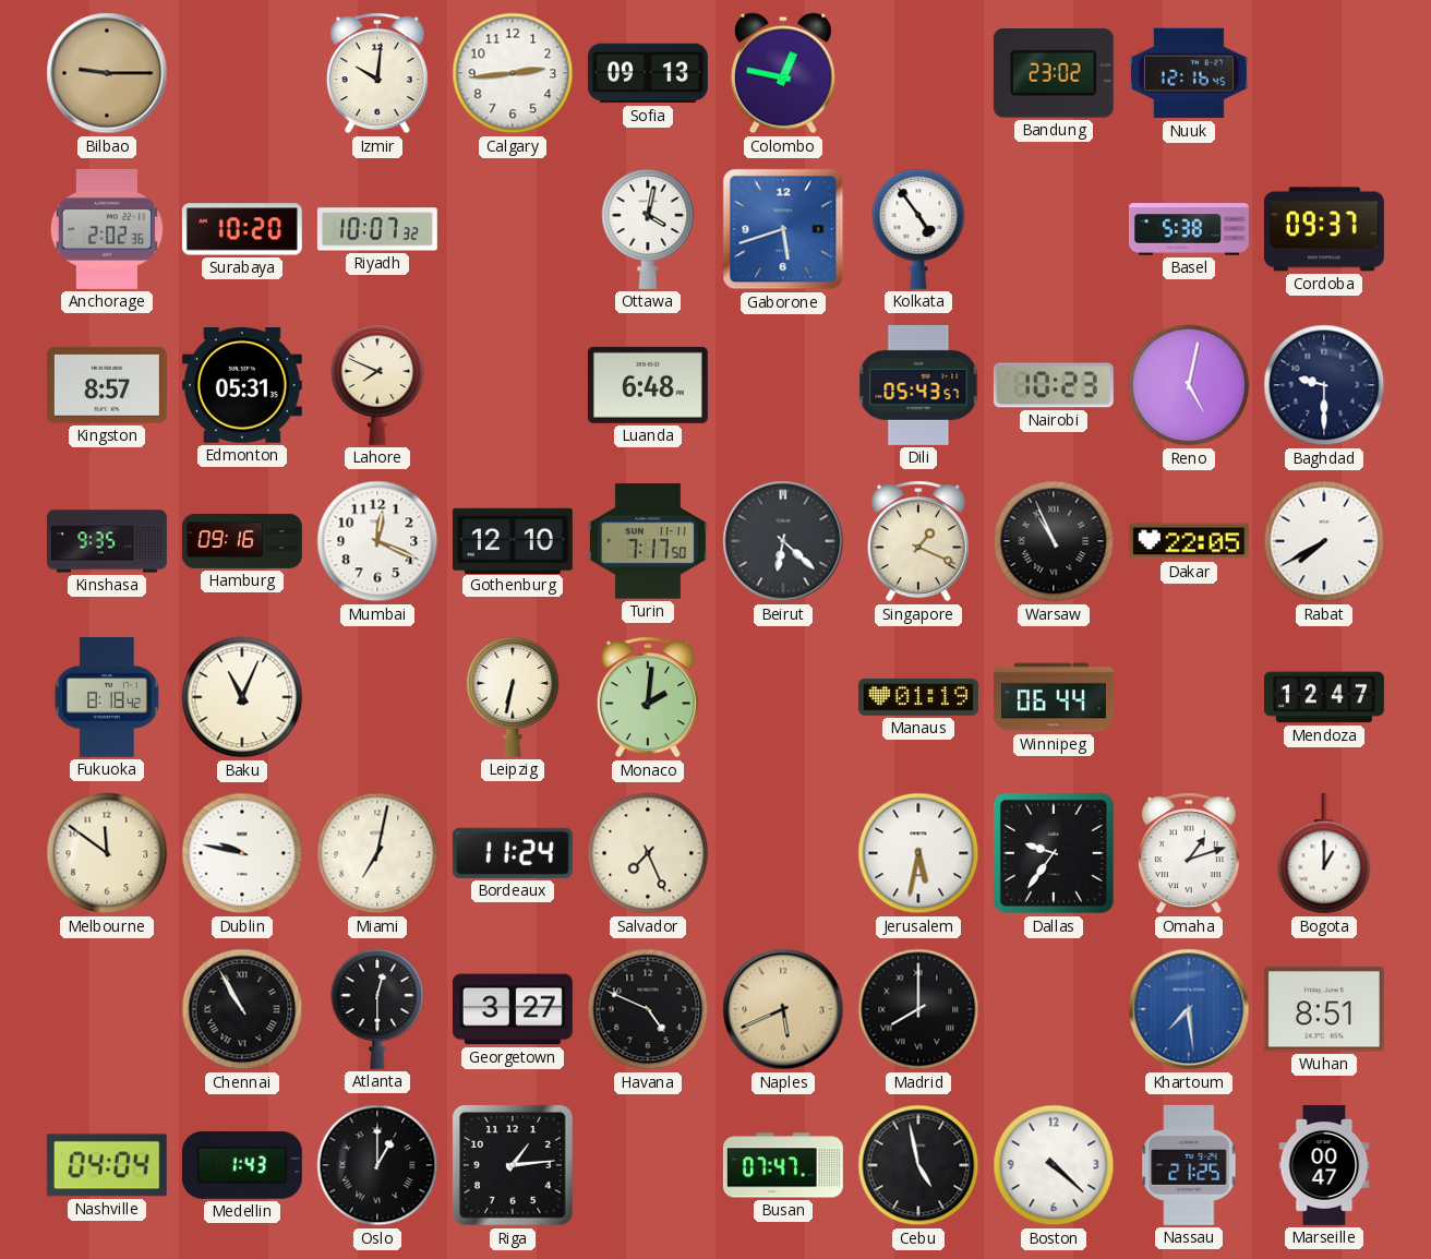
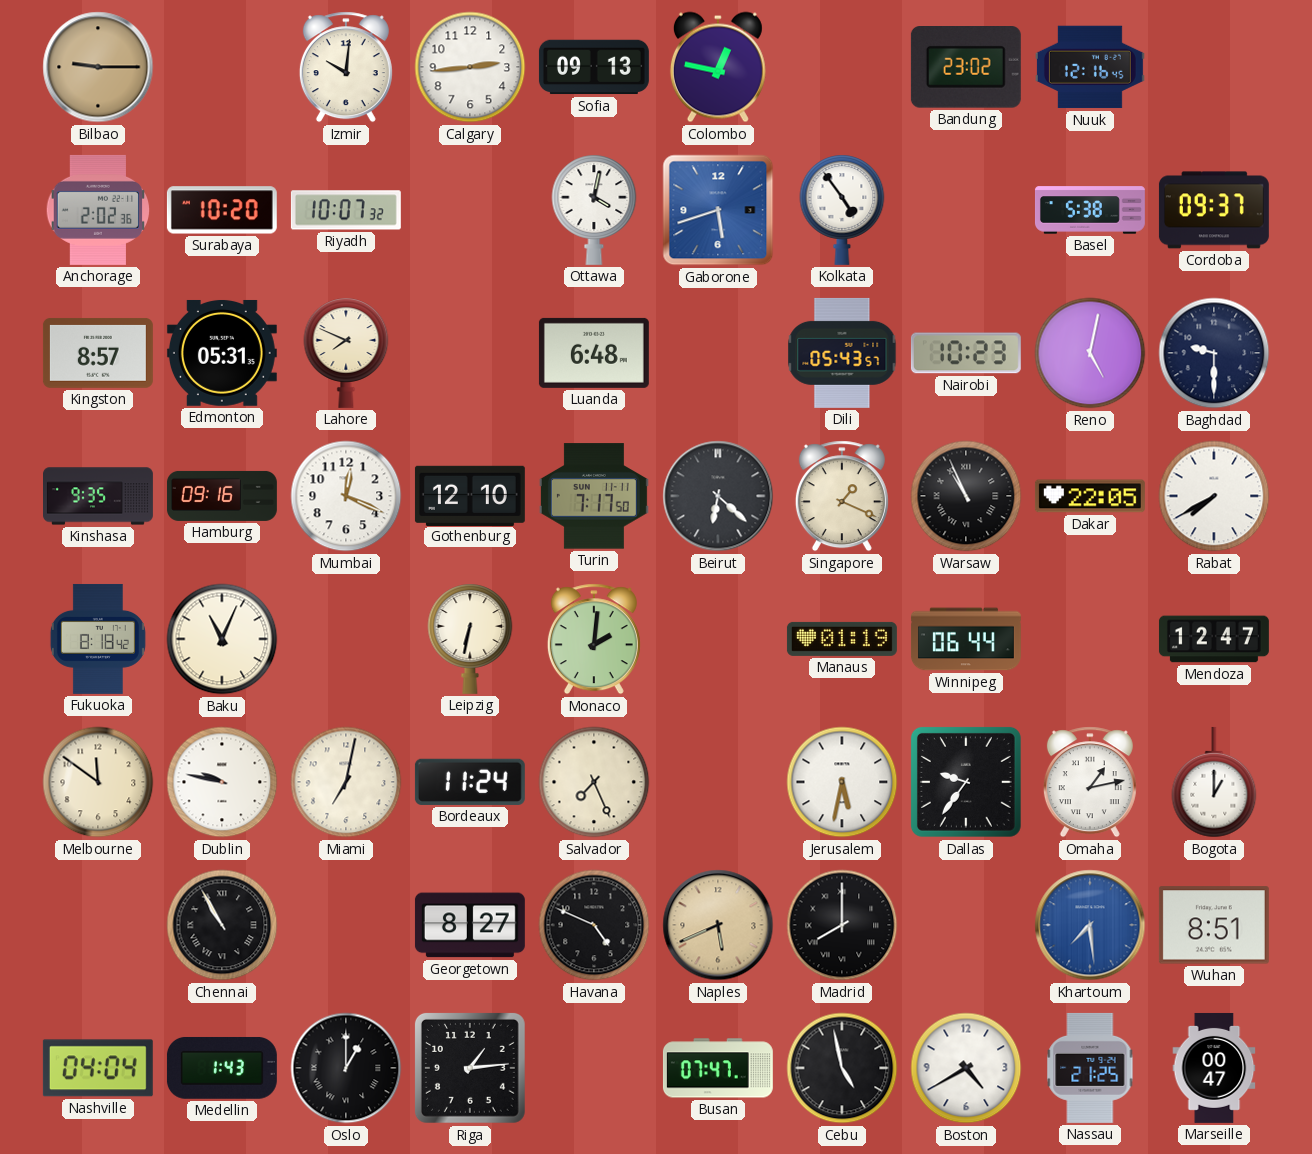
Omaha: 1:12 -> 1:13 (1090, 782)
Atlanta: 12:30 -> none (377, 1009)
Georgetown: 3:27 -> 8:27 (470, 925)
Boston: 4:22 -> 4:40 (966, 1068)
